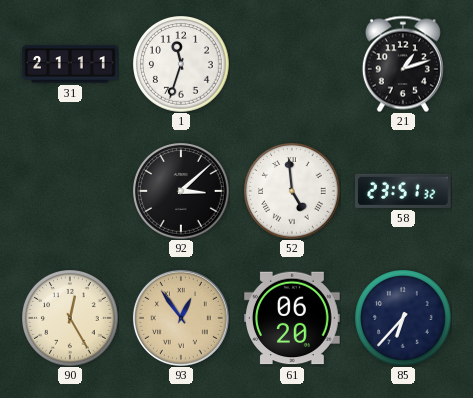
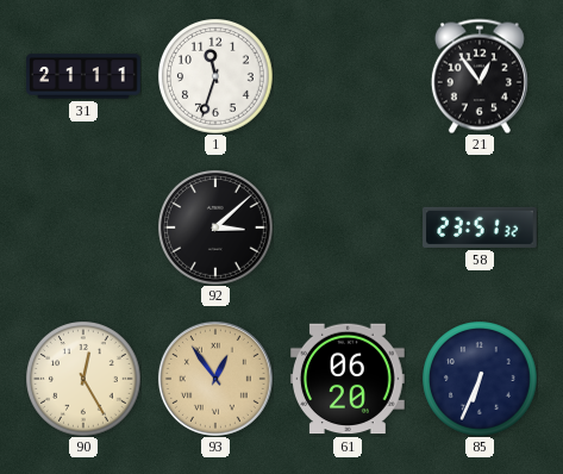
21: 1:12 -> 12:54 (480, 76)
52: 4:59 -> none (292, 191)
85: 6:37 -> 6:34 (480, 379)
